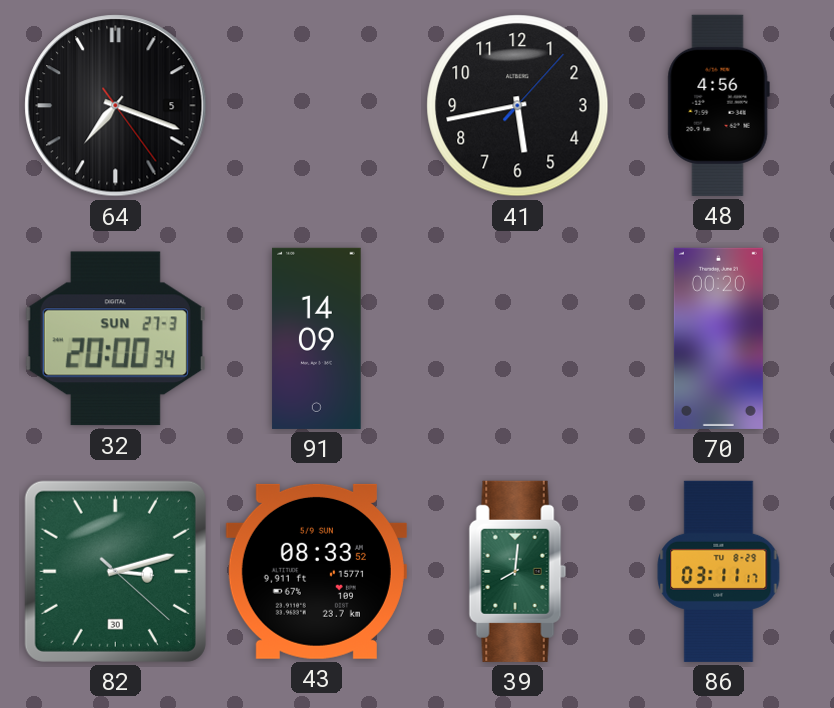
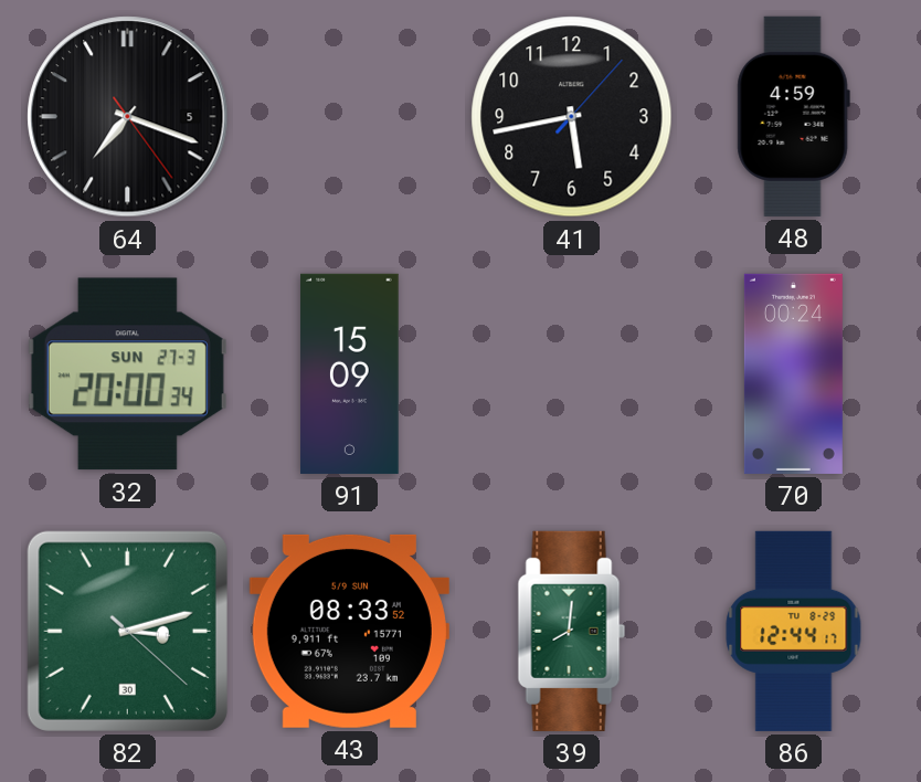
48: 4:56 -> 4:59 (793, 116)
91: 14:09 -> 15:09 (350, 373)
70: 00:20 -> 00:24 (793, 373)
86: 03:11 -> 12:44 (794, 631)
